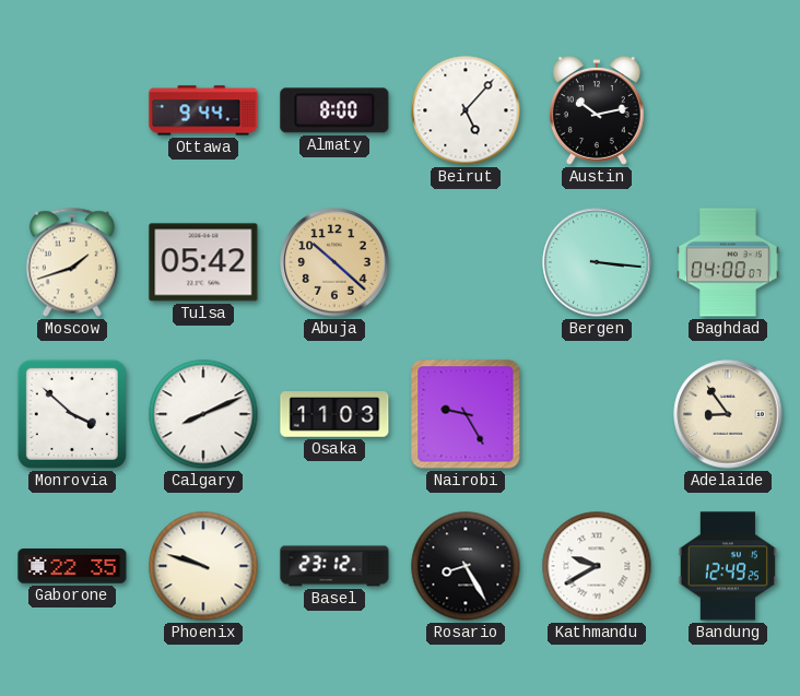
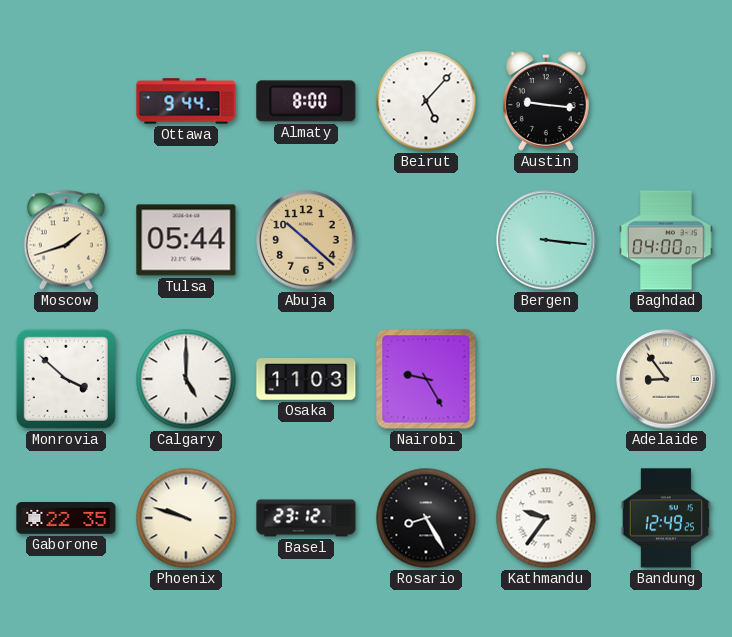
Austin: 10:13 -> 9:16 (546, 101)
Tulsa: 05:42 -> 05:44 (186, 240)
Calgary: 8:11 -> 5:00 (186, 379)
Kathmandu: 9:40 -> 9:36 (546, 518)
